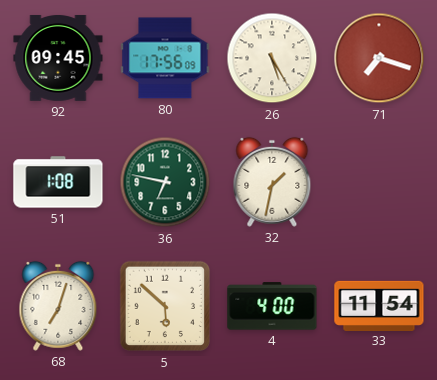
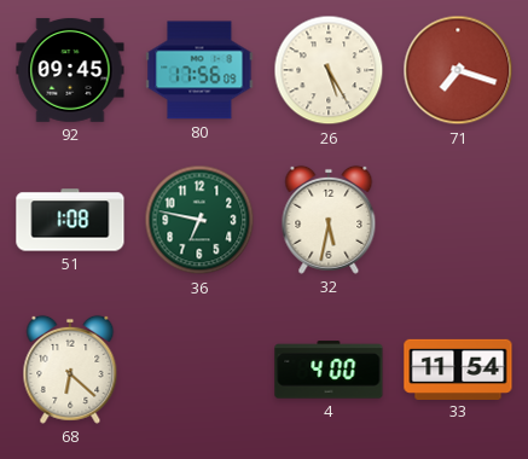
32: 1:32 -> 5:32 (329, 220)
68: 7:03 -> 6:22 (70, 370)
5: 5:52 -> none (165, 306)
